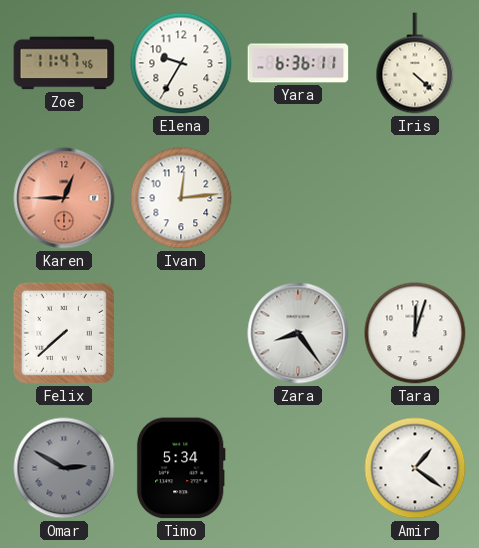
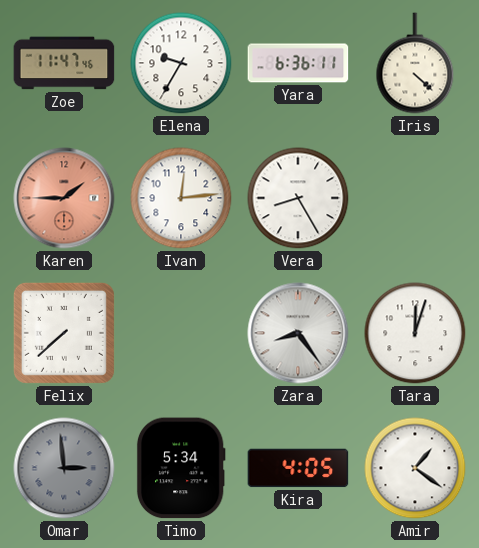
Karen: 12:45 -> 1:45 (64, 198)
Vera: none -> 8:25 (298, 198)
Omar: 2:50 -> 2:59 (64, 468)
Kira: none -> 4:05 (298, 468)
